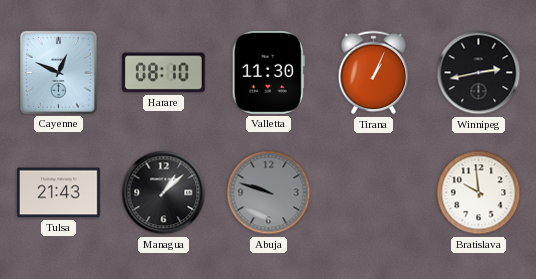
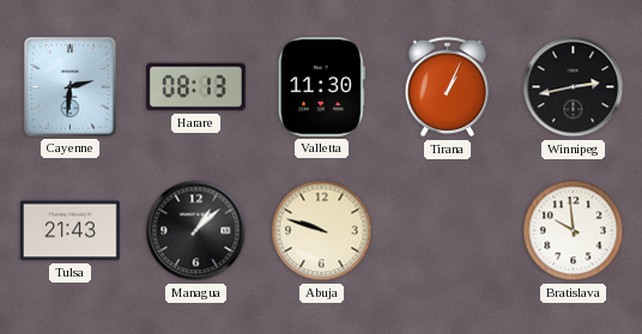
Cayenne: 12:49 -> 2:31 (69, 86)
Harare: 08:10 -> 08:13 (196, 87)
Abuja dial: grey -> cream (322, 231)
